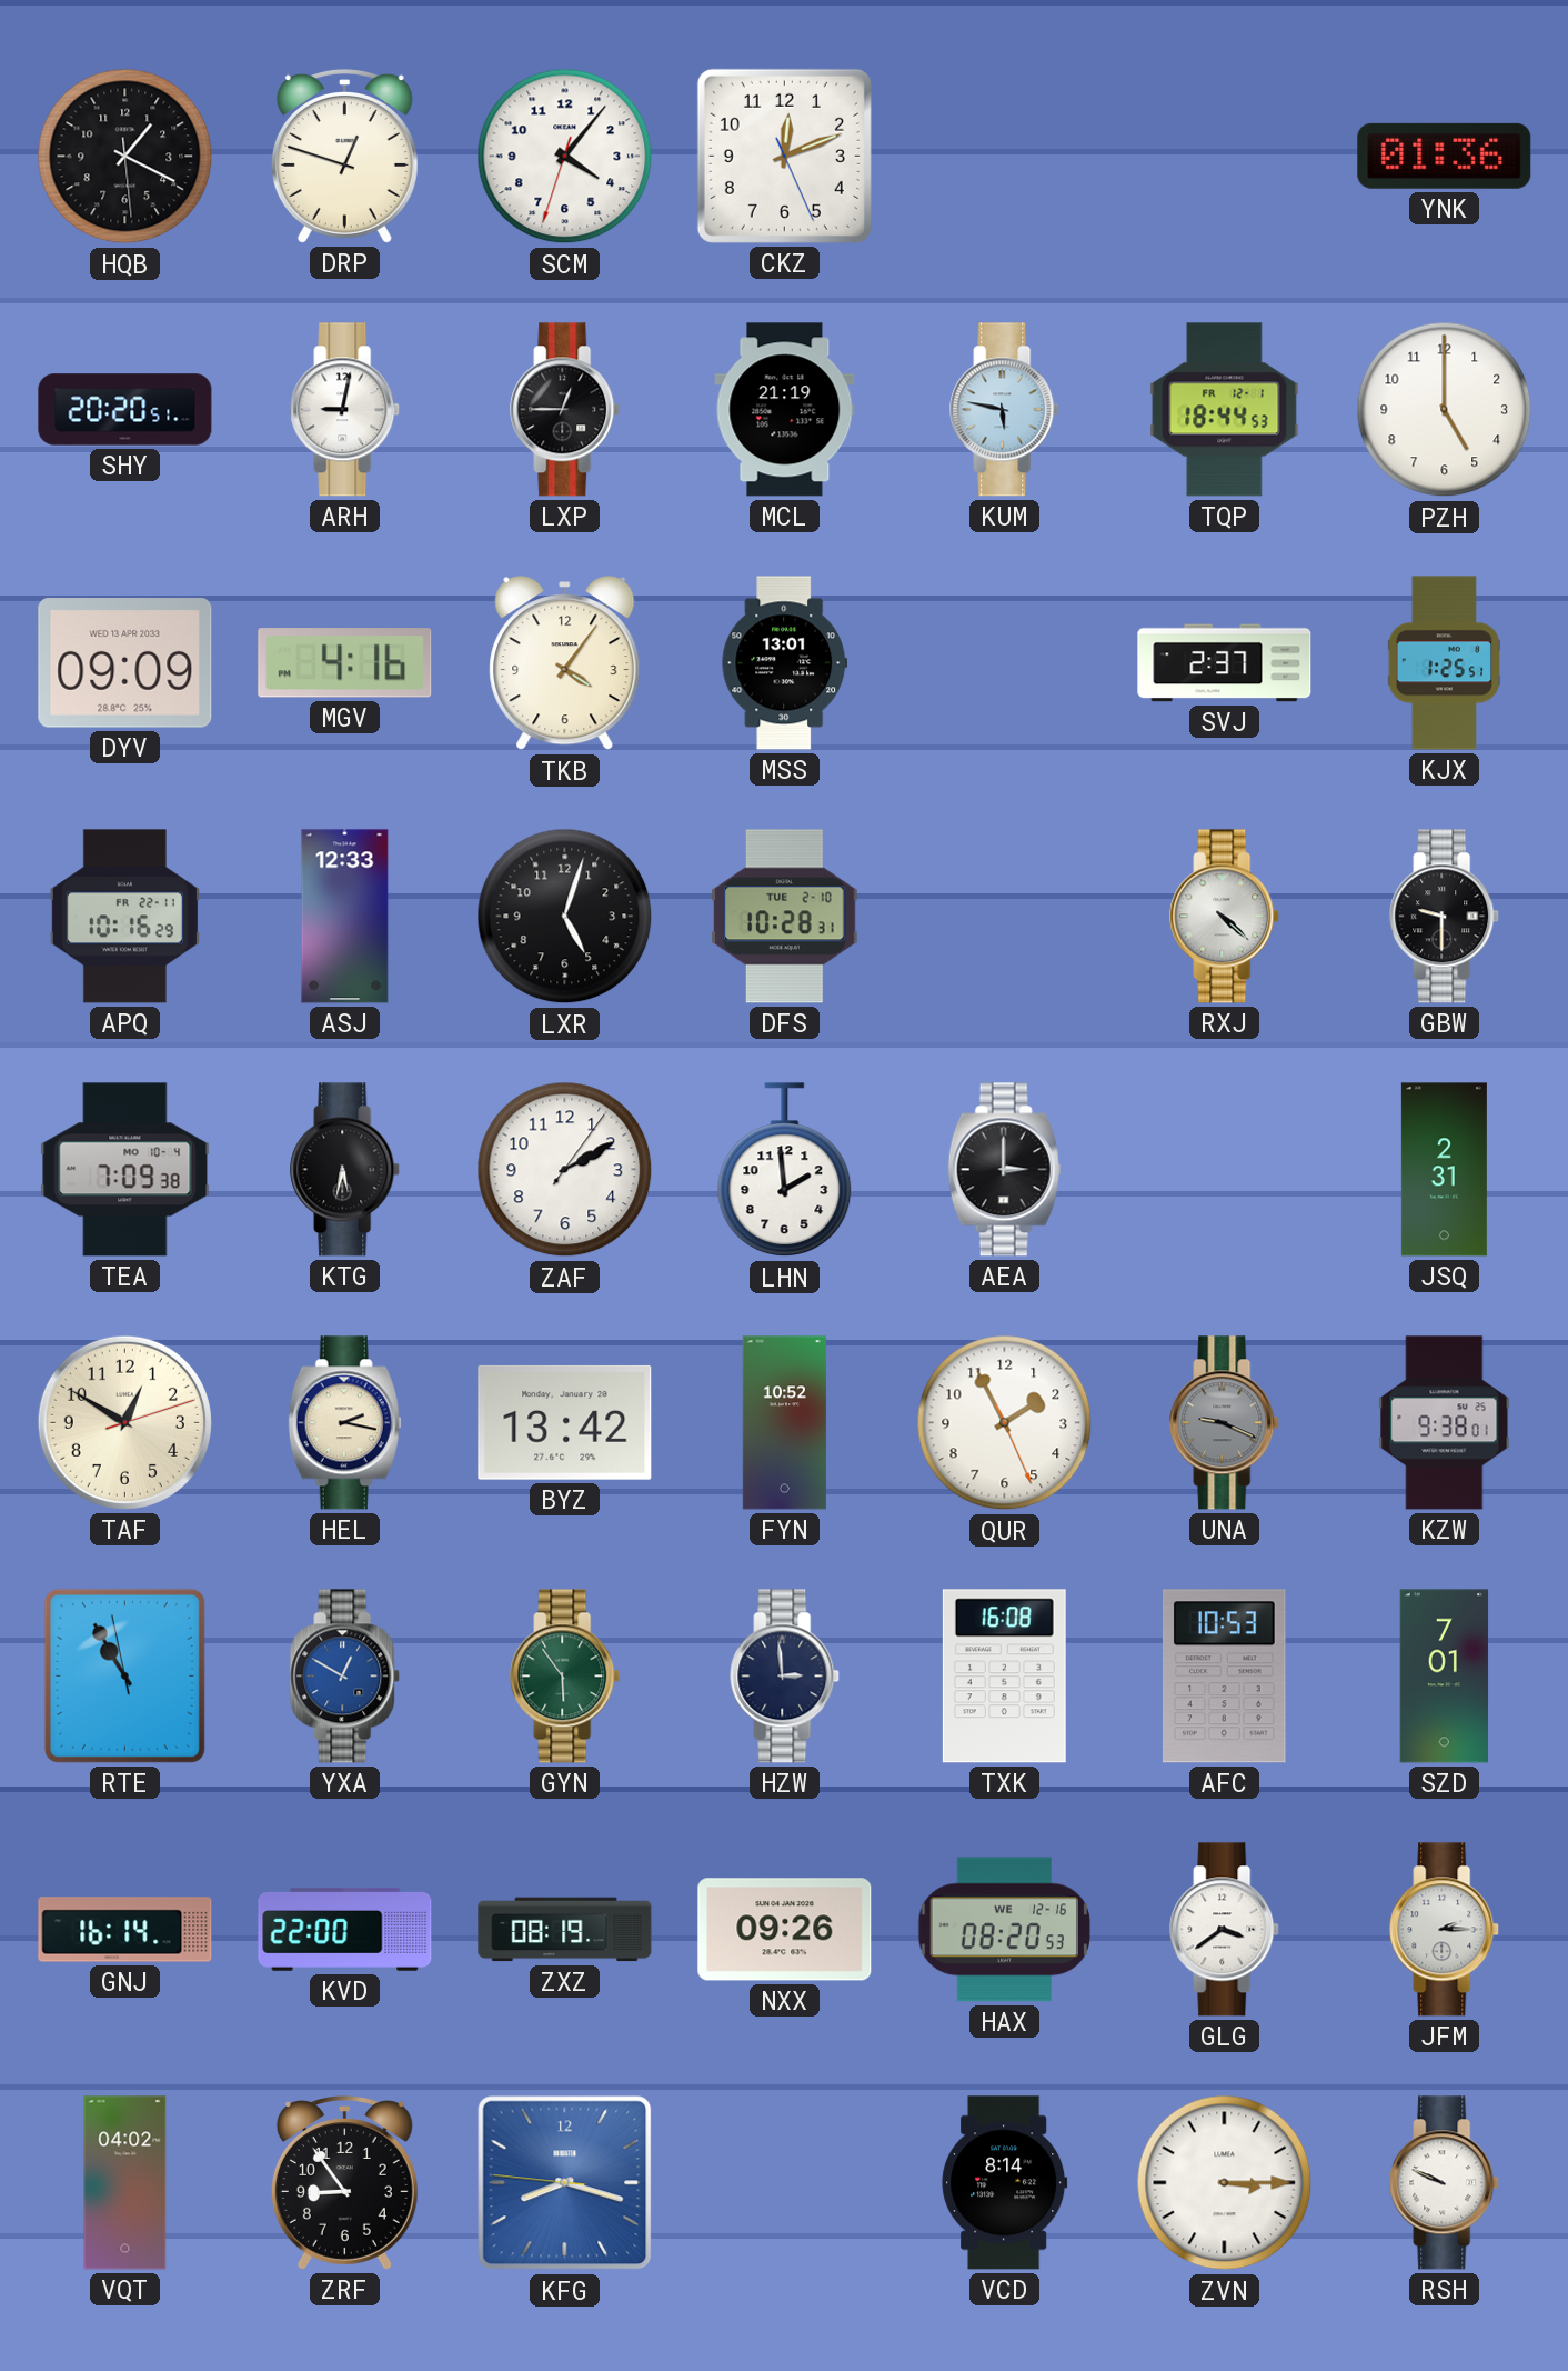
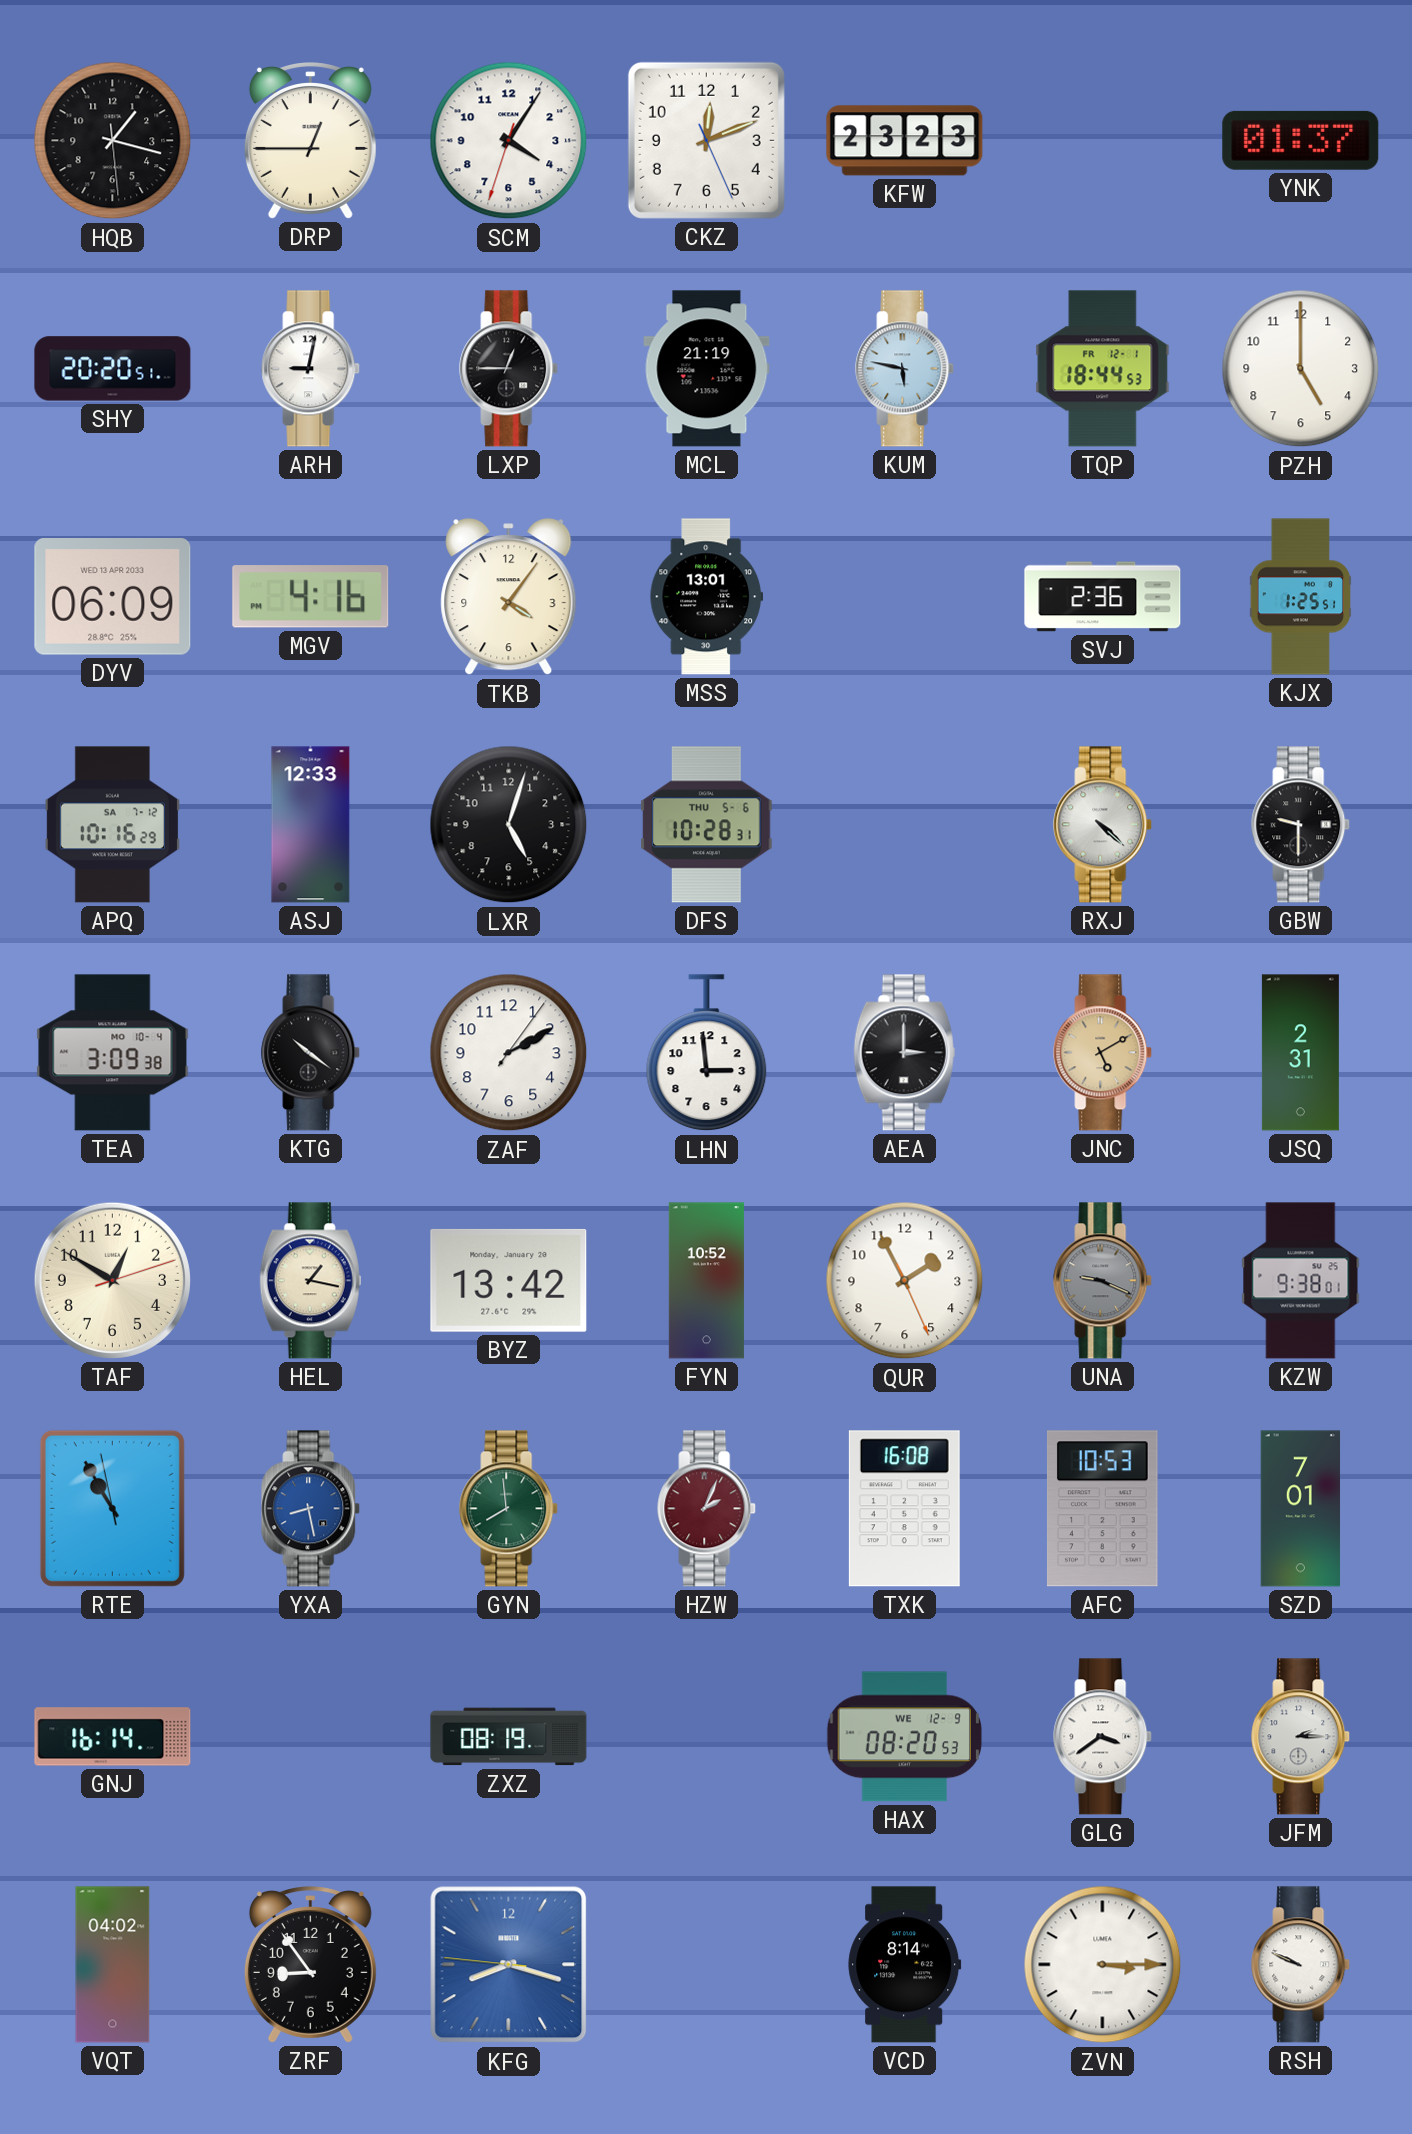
HQB: 1:19 -> 1:17 (113, 141)
DRP: 12:48 -> 12:45 (310, 141)
SCM: 4:06 -> 4:05 (509, 141)
KFW: none -> 23:23 (905, 141)
YNK: 01:36 -> 01:37 (1301, 140)
DYV: 09:09 -> 06:09 (113, 597)
SVJ: 2:37 -> 2:36 (1103, 597)
APQ date: FR 22-11 -> SA 7-12 (112, 825)
DFS date: TUE 2-10 -> THU 5-6 (707, 825)
TEA: 7:09 -> 3:09 (113, 1053)
KTG: 5:32 -> 10:21 (311, 1053)
LHN: 1:59 -> 2:59 (707, 1053)
JNC: none -> 5:10 (1103, 1053)
HEL: 2:17 -> 1:17 (311, 1281)
YXA: 12:50 -> 8:28 (311, 1509)
GYN: 5:54 -> 7:59 (509, 1509)
HZW: 2:59 -> 2:04 (707, 1509)
HZW dial: navy -> burgundy (707, 1509)
KVD: 22:00 -> none (345, 1929)
NXX: 09:26 -> none (785, 1930)
HAX date: WE 12-16 -> WE 12-9 (904, 1737)
